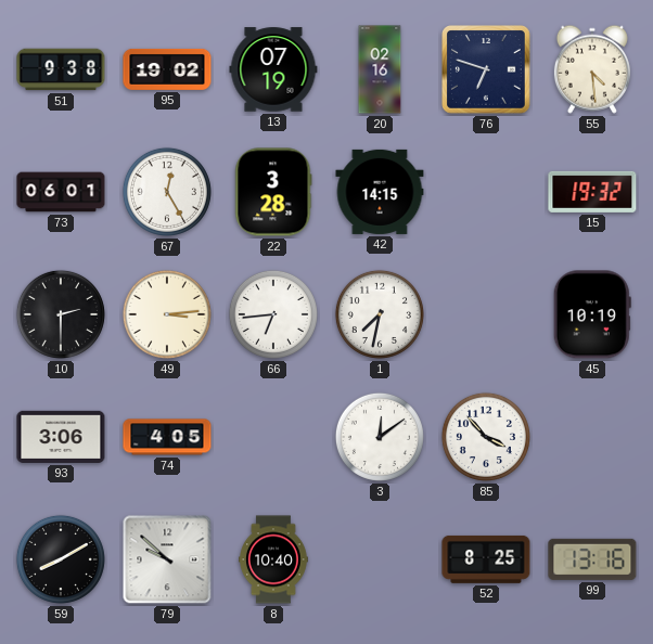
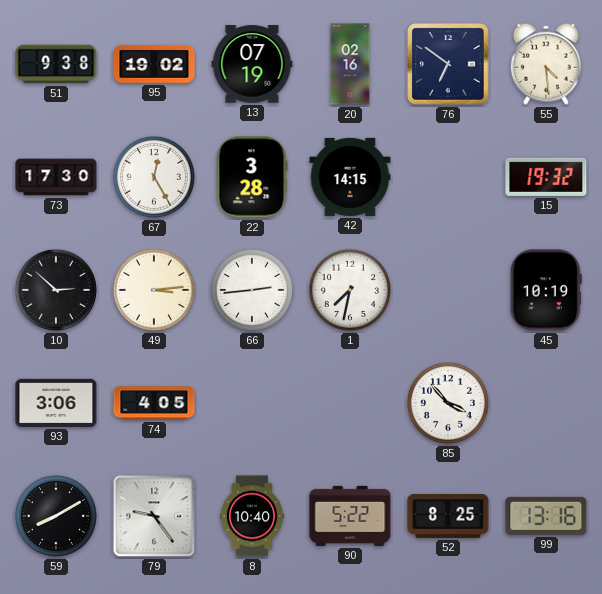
76: 6:48 -> 6:51 (449, 65)
73: 06:01 -> 17:30 (56, 177)
10: 2:30 -> 2:52 (56, 290)
66: 6:44 -> 2:44 (252, 290)
3: 12:09 -> none (380, 437)
79: 9:52 -> 9:24 (154, 516)
90: none -> 5:22 (350, 516)
